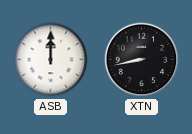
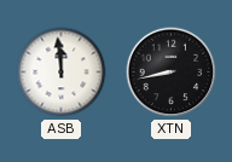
ASB: 12:00 -> 11:59 (62, 73)
